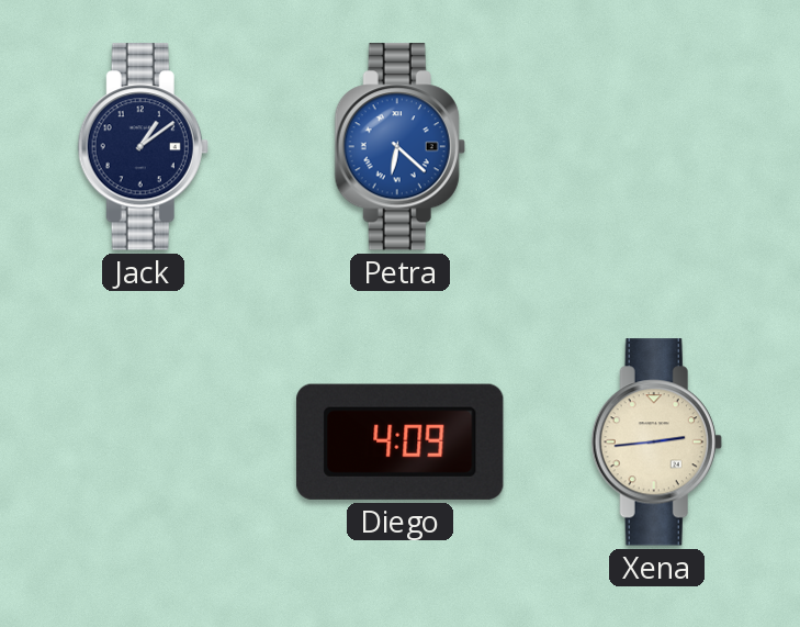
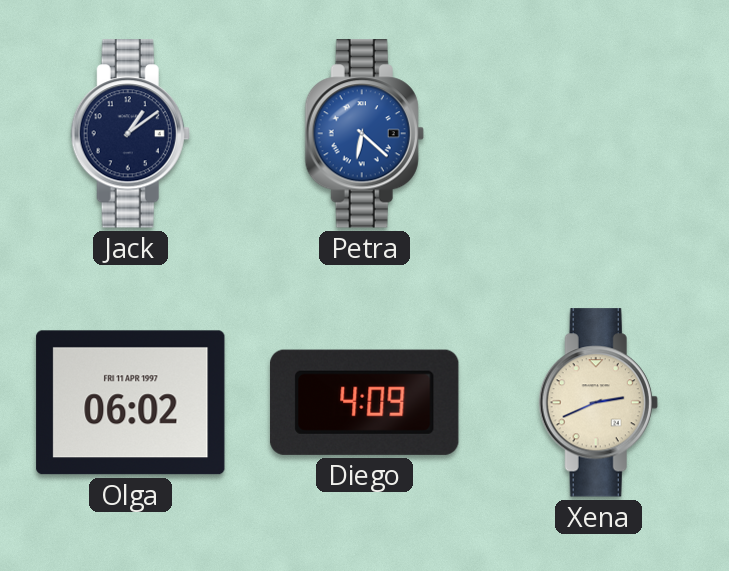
Olga: none -> 06:02 (131, 403)
Xena: 2:44 -> 2:41 (598, 403)
